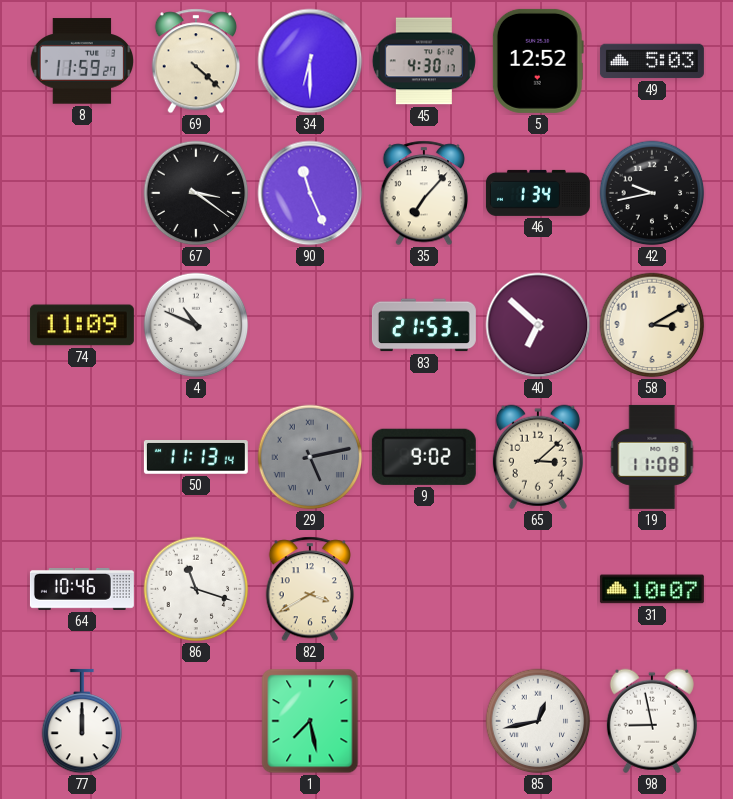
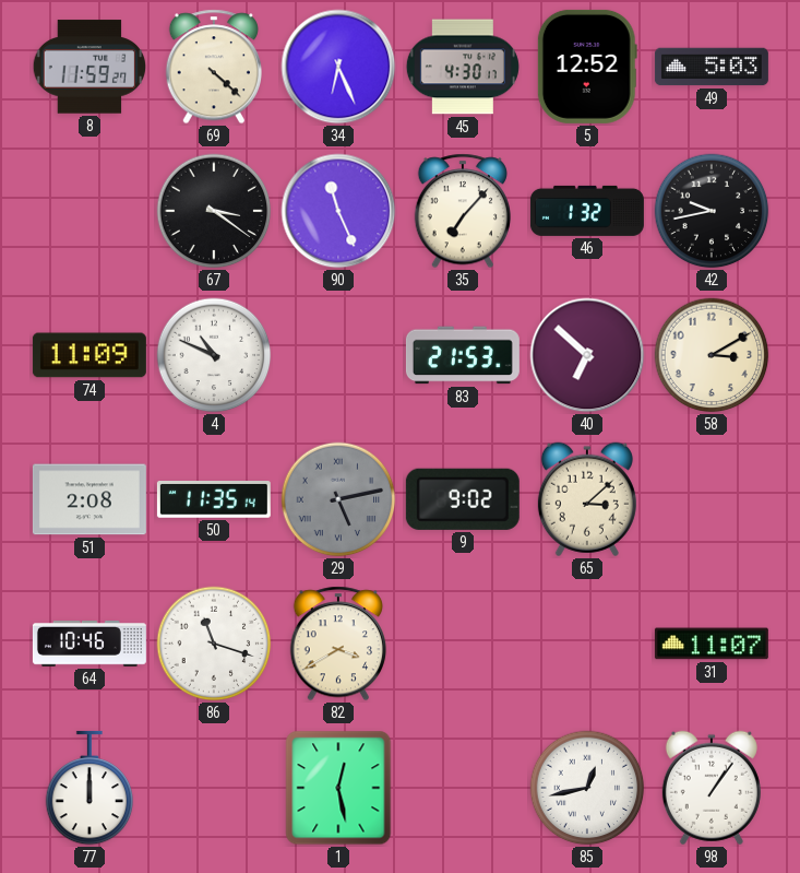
34: 6:30 -> 6:26 (338, 67)
46: 1:34 -> 1:32 (587, 211)
51: none -> 2:08 (89, 499)
50: 11:13 -> 11:35 (214, 500)
19: 11:08 -> none (652, 457)
31: 10:07 -> 11:07 (712, 644)
1: 7:28 -> 12:28 (338, 788)
98: 8:58 -> 1:06 (712, 788)
